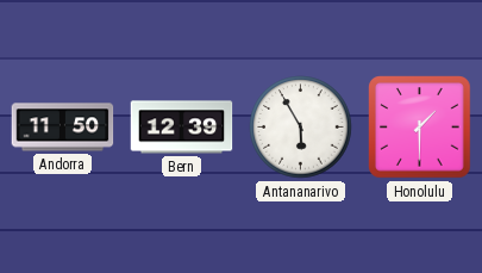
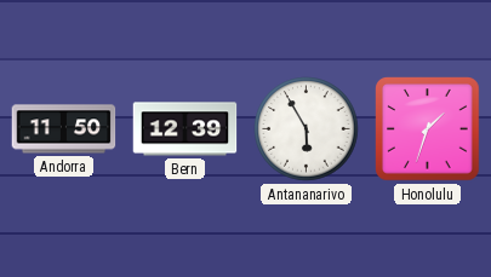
Honolulu: 1:30 -> 1:33 (428, 129)
